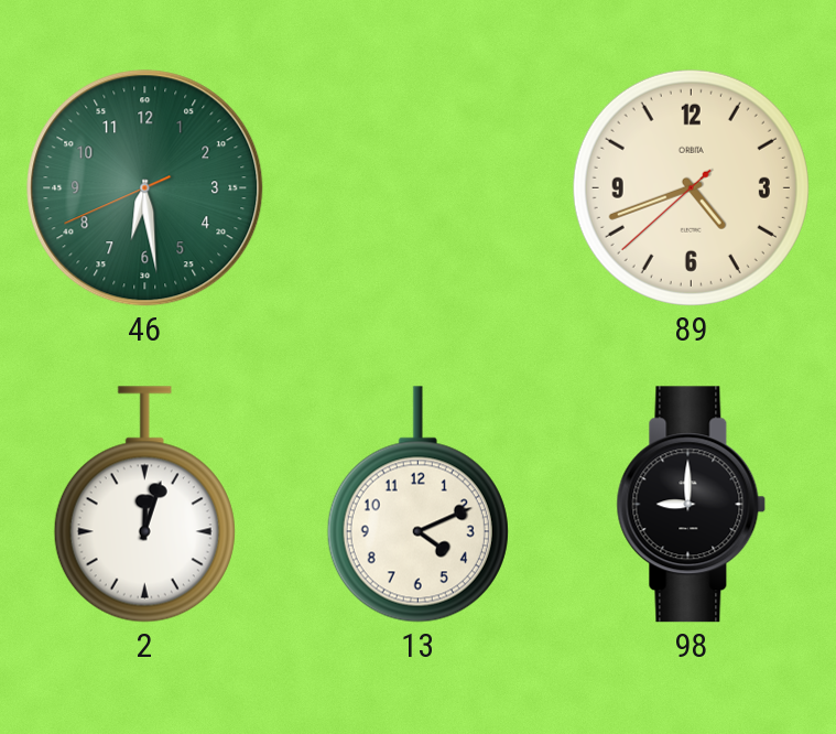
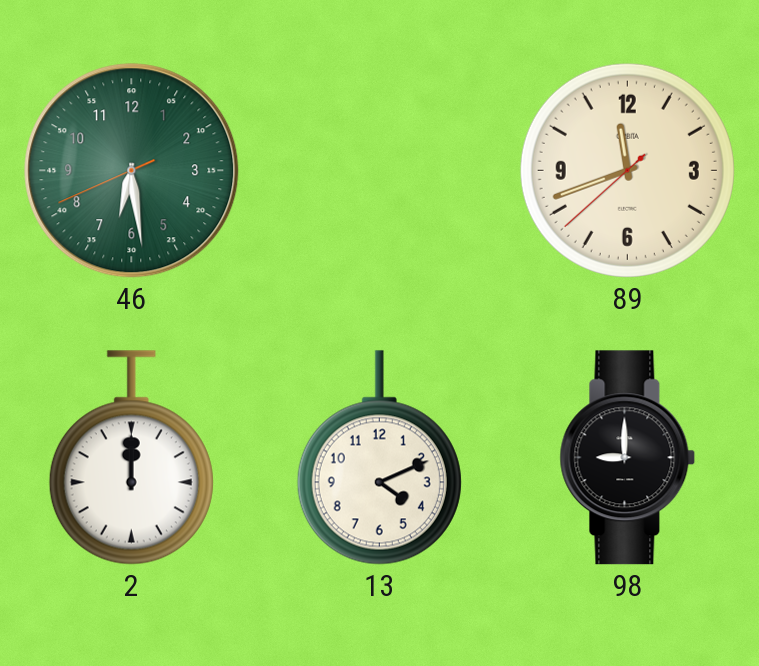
89: 4:41 -> 11:41 (627, 170)
2: 12:03 -> 12:00 (131, 458)
